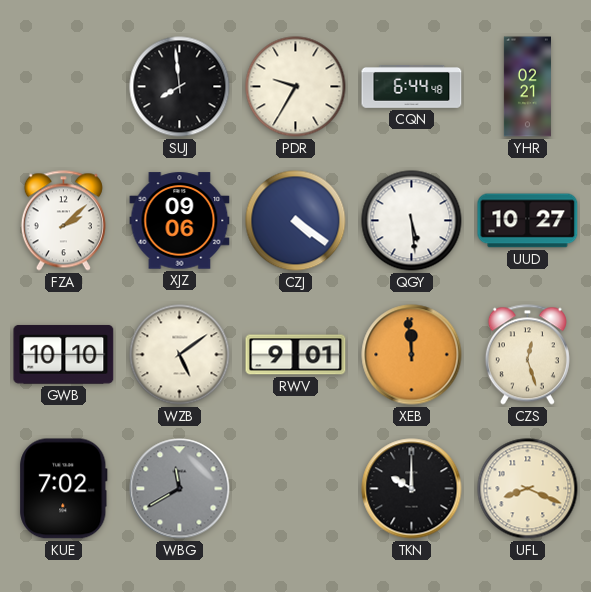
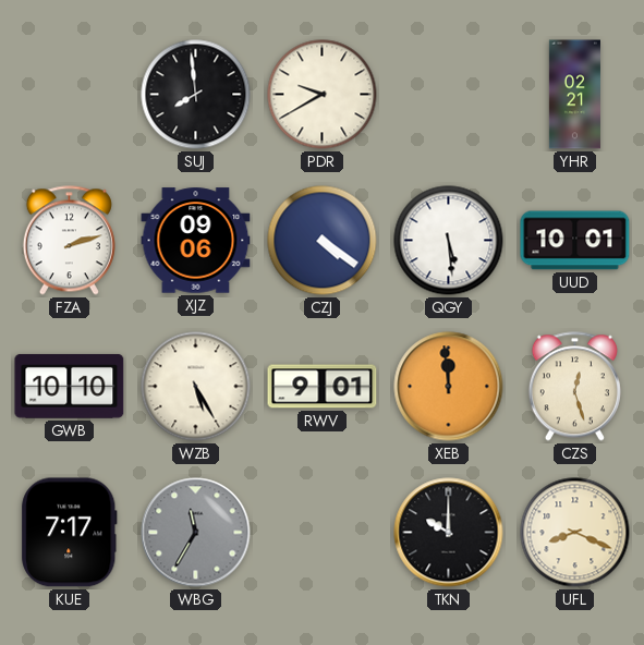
PDR: 9:35 -> 9:40 (323, 95)
CQN: 6:44 -> none (412, 87)
FZA: 2:08 -> 2:12 (69, 241)
UUD: 10:27 -> 10:01 (575, 241)
WZB: 5:09 -> 5:25 (196, 387)
KUE: 7:02 -> 7:17 (70, 533)
WBG: 11:40 -> 11:35 (196, 533)
